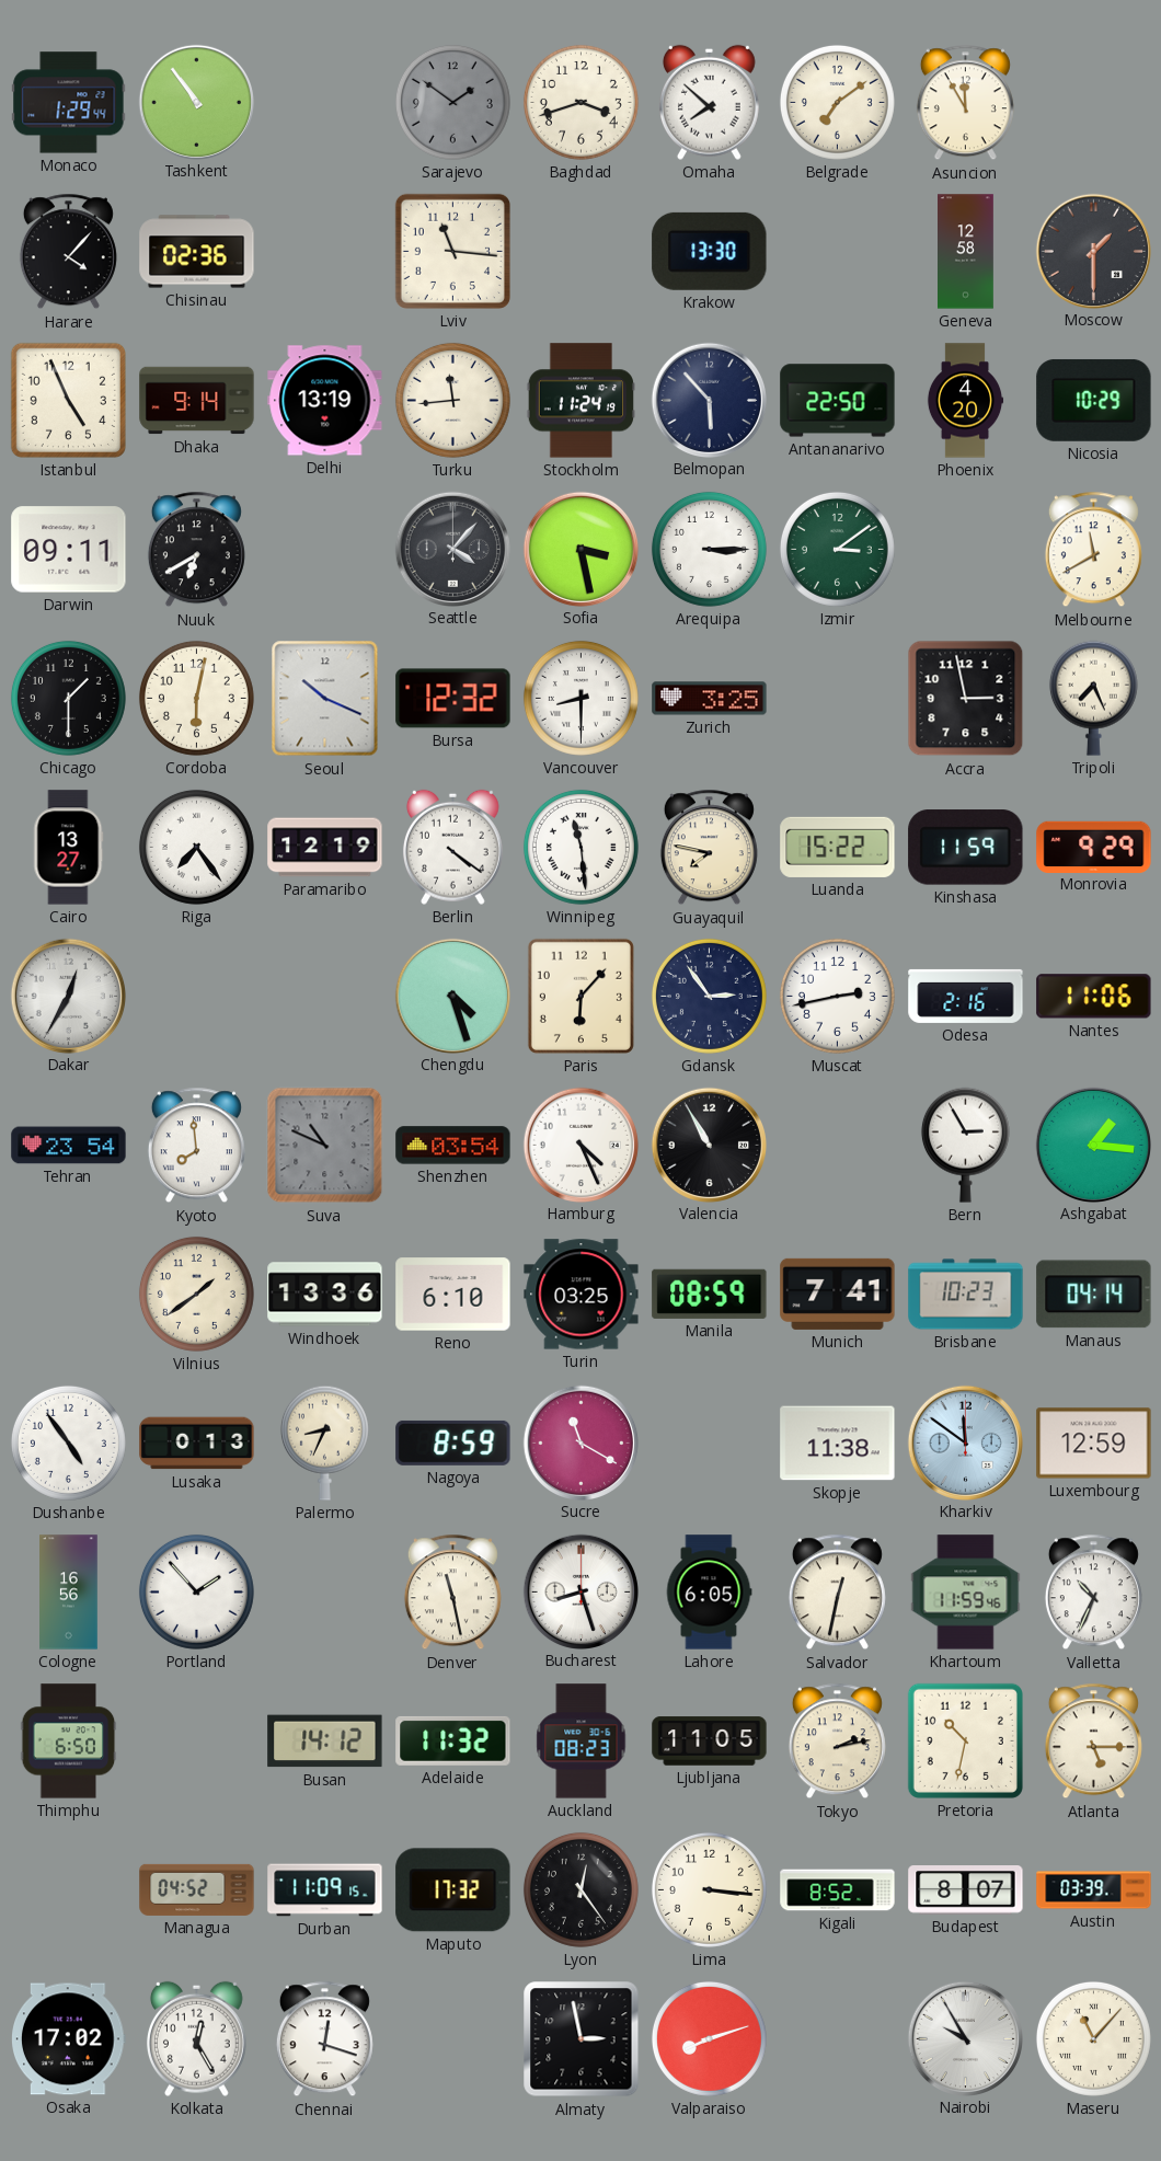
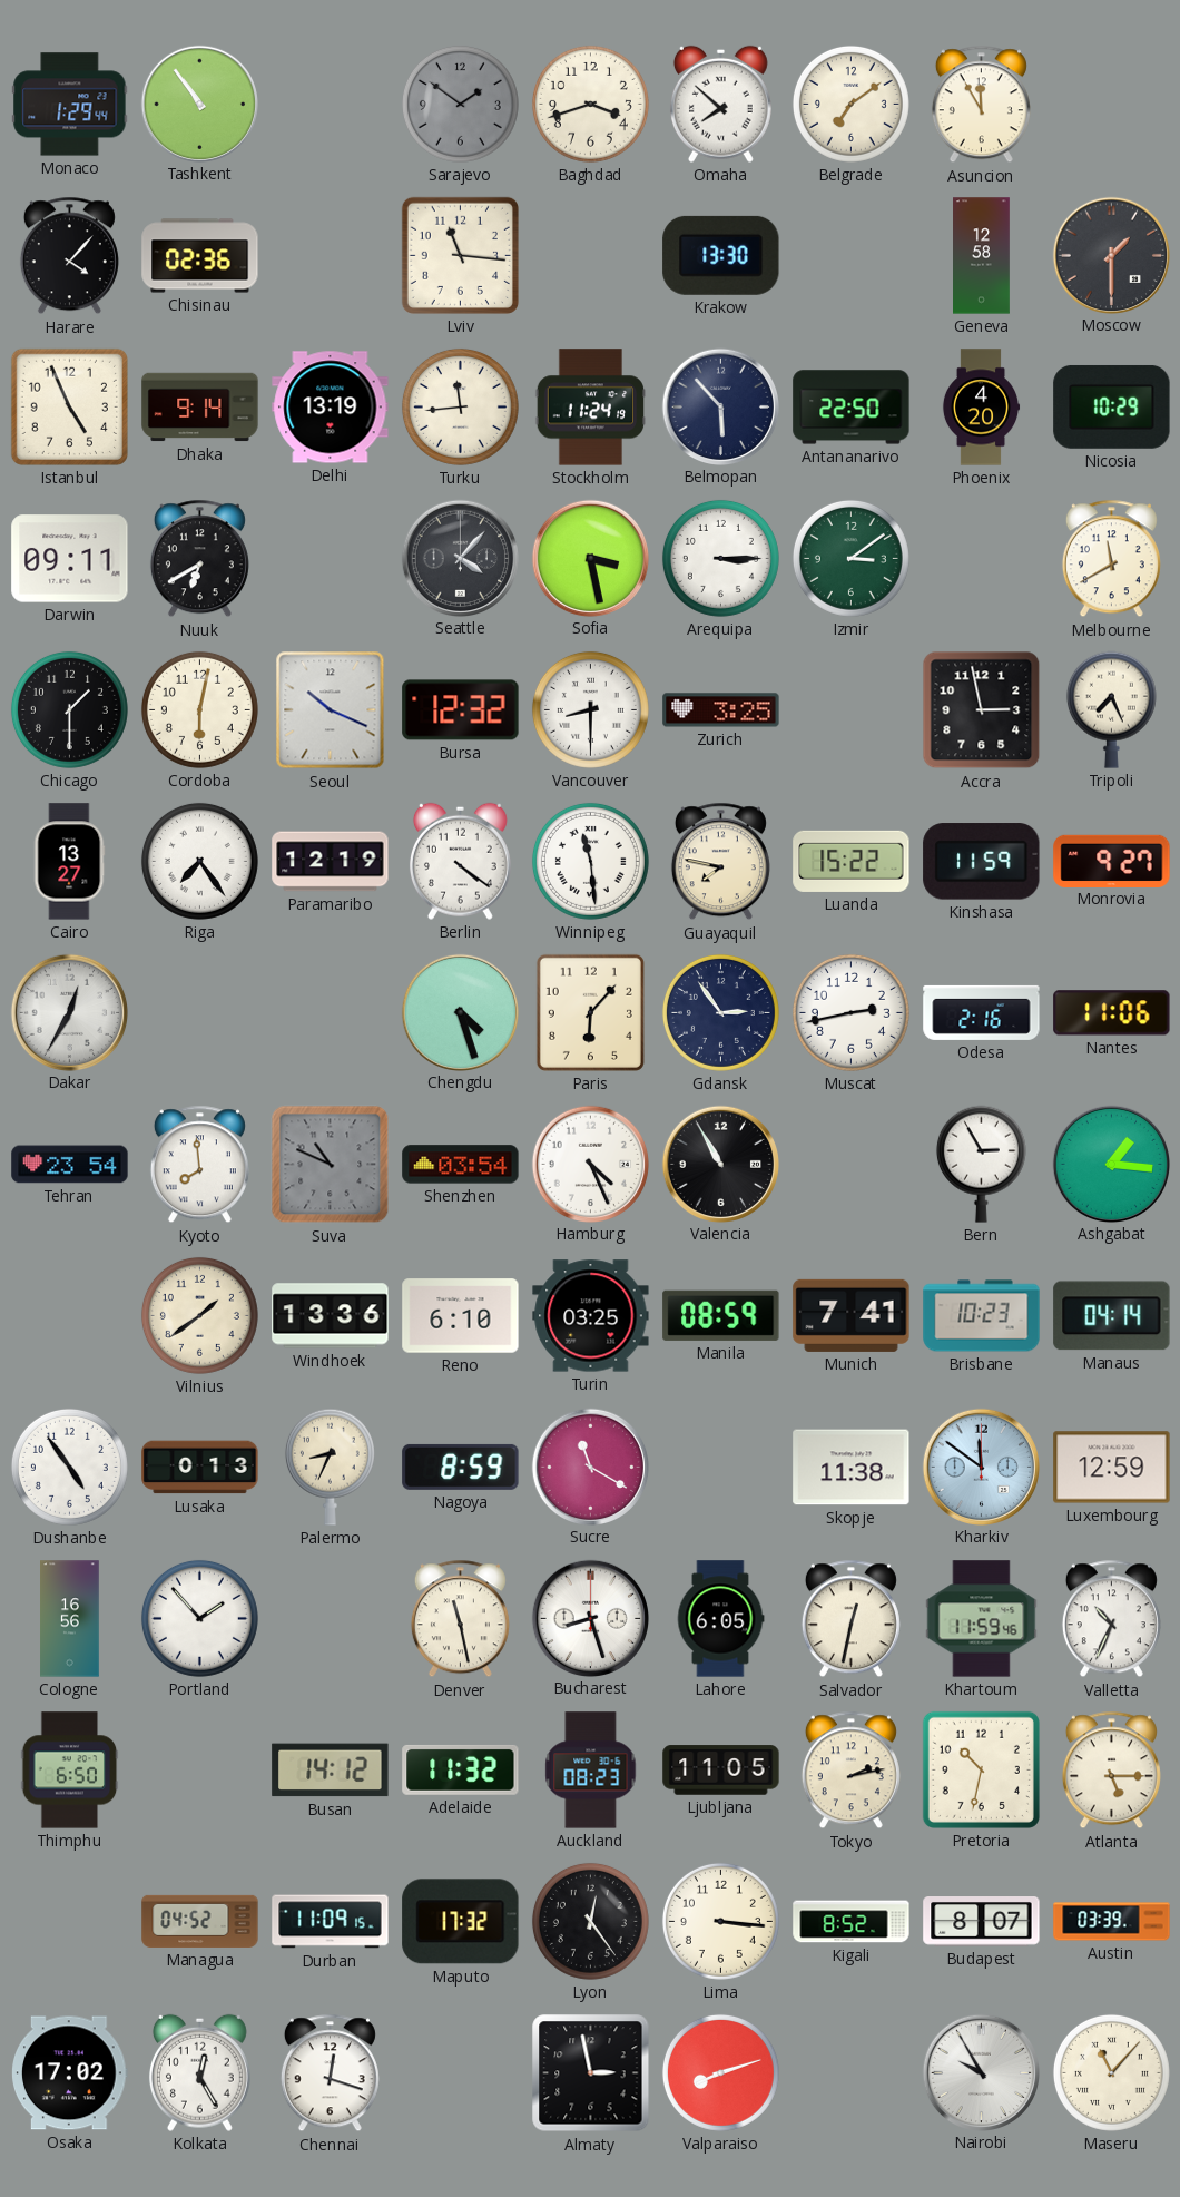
Monrovia: 9:29 -> 9:27 (1112, 861)
